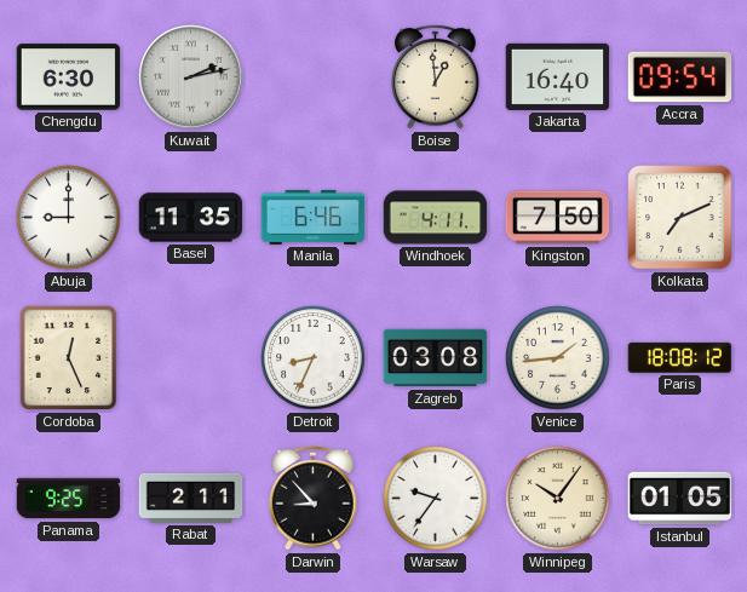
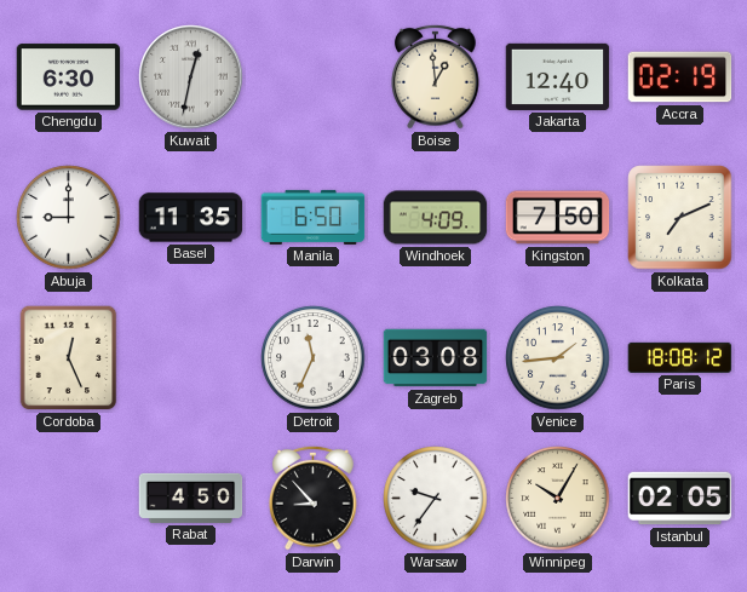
Kuwait: 2:13 -> 12:32 (191, 77)
Jakarta: 16:40 -> 12:40 (558, 76)
Accra: 09:54 -> 02:19 (680, 77)
Manila: 6:46 -> 6:50 (314, 217)
Windhoek: 4:11 -> 4:09 (436, 218)
Detroit: 8:34 -> 11:34 (314, 358)
Panama: 9:25 -> none (69, 499)
Rabat: 2:11 -> 4:50 (191, 498)
Winnipeg: 10:06 -> 10:05 (558, 499)
Istanbul: 01:05 -> 02:05 (680, 499)
